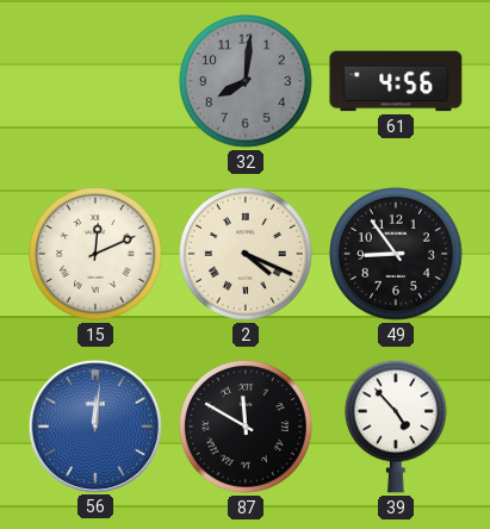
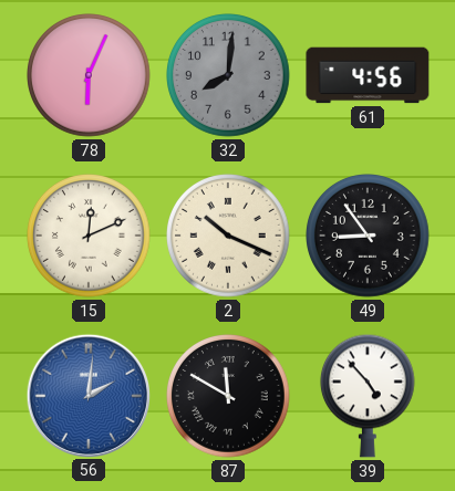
78: none -> 6:04 (90, 76)
2: 4:19 -> 10:19 (229, 237)
56: 12:01 -> 2:01 (87, 395)
